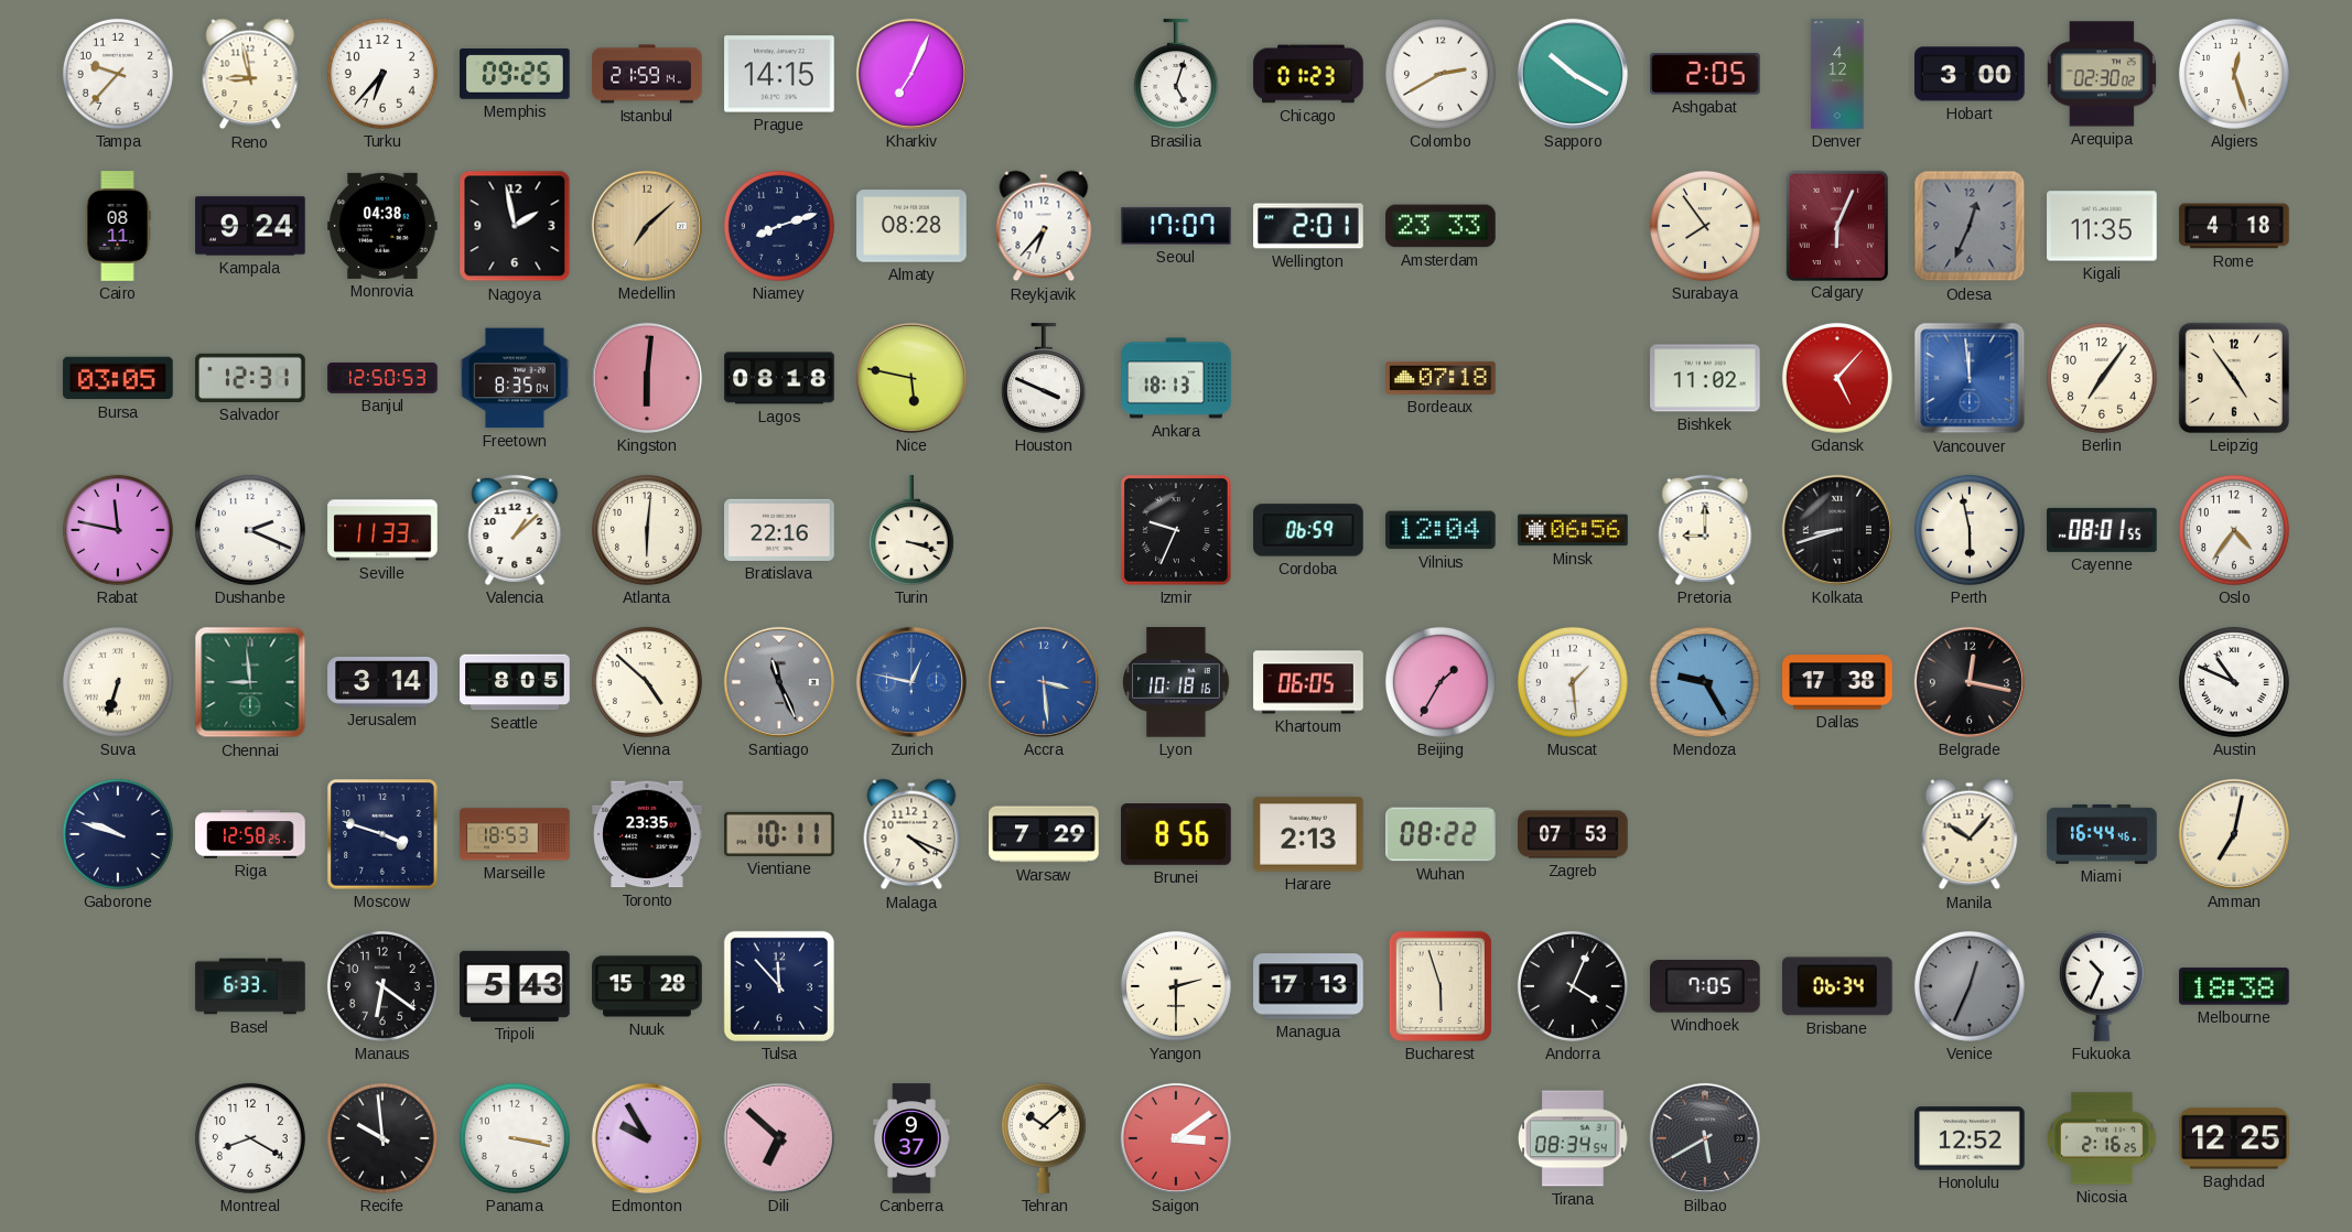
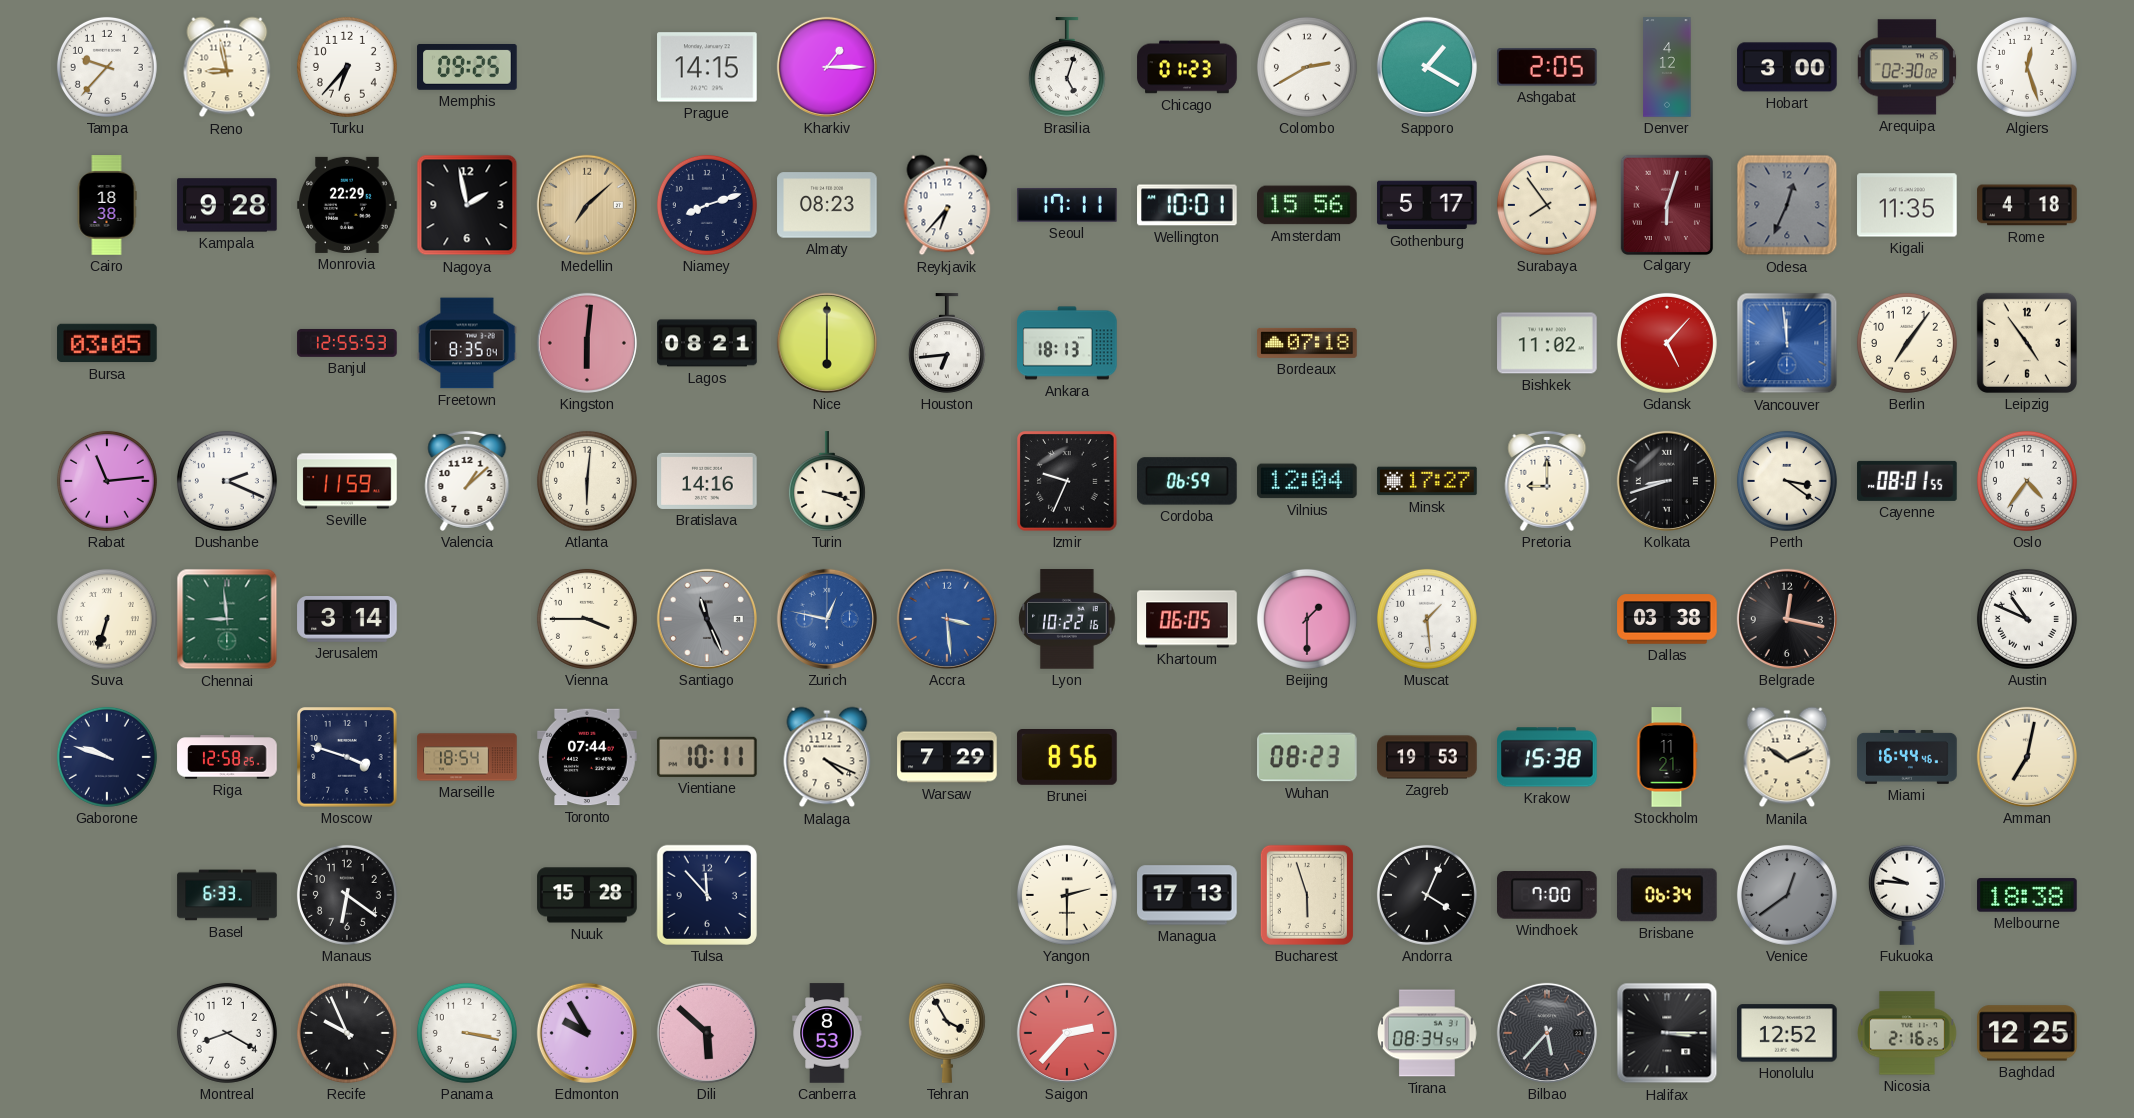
Istanbul: 21:59 -> none (647, 74)
Kharkiv: 7:04 -> 1:15 (827, 67)
Sapporo: 10:20 -> 1:20 (1427, 67)
Cairo: 08:11 -> 18:38 (107, 205)
Kampala: 9:24 -> 9:28 (227, 205)
Monrovia: 04:38 -> 22:29 (347, 205)
Almaty: 08:28 -> 08:23 (827, 205)
Seoul: 17:07 -> 17:11 (1067, 205)
Wellington: 2:01 -> 10:01 (1187, 205)
Amsterdam: 23:33 -> 15:56 (1307, 205)
Gothenburg: none -> 5:17 (1427, 205)
Calgary: 6:04 -> 6:03 (1666, 204)
Salvador: 12:31 -> none (250, 378)
Banjul: 12:50 -> 12:55 (347, 343)
Lagos: 08:18 -> 08:21 (707, 343)
Nice: 5:47 -> 6:00 (827, 343)
Houston: 3:49 -> 6:44 (947, 343)
Rabat: 11:47 -> 11:14 (107, 481)
Seville: 11:33 -> 11:59 (347, 481)
Bratislava: 22:16 -> 14:16 (707, 481)
Minsk: 06:56 -> 17:27 (1427, 481)
Perth: 5:58 -> 3:21 (1787, 481)
Seattle: 8:05 -> none (515, 682)
Vienna: 4:52 -> 3:45 (587, 619)
Lyon: 10:18 -> 10:22 (1067, 619)
Beijing: 1:35 -> 1:30 (1307, 619)
Mendoza: 9:25 -> none (1705, 682)
Dallas: 17:38 -> 03:38 (1667, 619)
Marseille: 18:53 -> 18:54 (467, 757)
Toronto: 23:35 -> 07:44 (587, 757)
Harare: 2:13 -> none (1308, 834)
Wuhan: 08:22 -> 08:23 (1307, 757)
Zagreb: 07:53 -> 19:53 (1427, 757)
Krakow: none -> 15:38 (1547, 757)
Stockholm: none -> 11:21 (1667, 757)
Manila: 10:07 -> 10:11 (1787, 757)
Tripoli: 5:43 -> none (515, 986)
Windhoek: 7:05 -> 7:00 (1548, 896)
Venice: 12:34 -> 12:39 (1787, 895)
Fukuoka: 10:34 -> 9:46 (1907, 895)
Recife: 9:59 -> 9:56 (347, 1033)
Dili: 6:52 -> 5:52 (707, 1033)
Canberra: 9:37 -> 8:53 (827, 1033)
Tehran: 10:08 -> 3:55 (947, 1033)
Saigon: 3:09 -> 2:37 (1067, 1033)
Bilbao: 5:40 -> 5:37 (1547, 1033)
Halifax: none -> 3:15 (1667, 1033)
